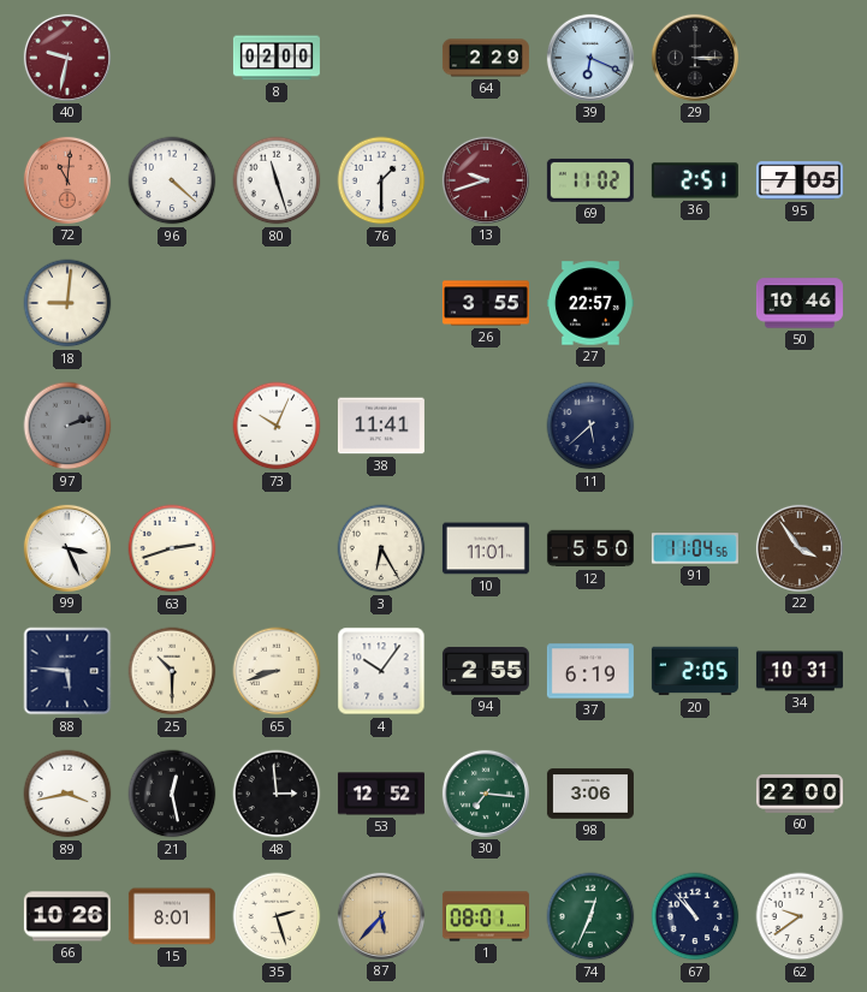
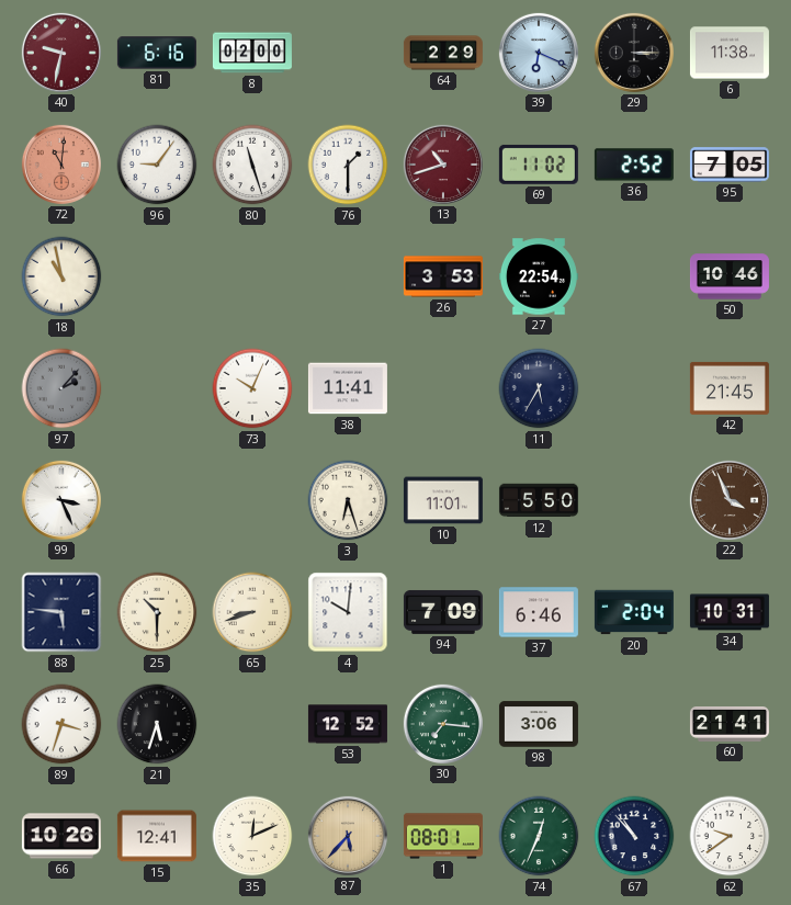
81: none -> 6:16 (157, 53)
6: none -> 11:38 (730, 53)
96: 4:22 -> 9:06 (157, 165)
13: 9:42 -> 10:42 (443, 165)
36: 2:51 -> 2:52 (634, 165)
18: 9:01 -> 10:58 (61, 276)
26: 3:55 -> 3:53 (443, 276)
27: 22:57 -> 22:54 (539, 276)
97: 2:12 -> 2:07 (61, 388)
11: 5:38 -> 5:35 (539, 388)
42: none -> 21:45 (730, 388)
63: 2:42 -> none (172, 548)
3: 6:25 -> 6:27 (348, 500)
91: 11:04 -> none (695, 548)
22: 3:54 -> 3:56 (730, 500)
4: 10:06 -> 10:01 (348, 612)
94: 2:55 -> 7:09 (443, 612)
37: 6:19 -> 6:46 (539, 612)
20: 2:05 -> 2:04 (634, 612)
89: 3:43 -> 3:33 (61, 724)
21: 12:28 -> 5:33 (157, 724)
48: 2:59 -> none (277, 794)
60: 22:00 -> 21:41 (730, 725)
15: 8:01 -> 12:41 (157, 836)
35: 2:27 -> 12:11 (252, 836)
